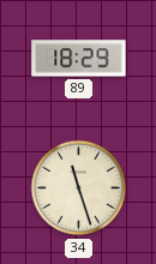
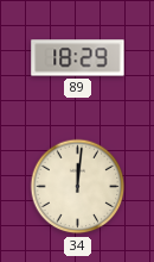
34: 11:27 -> 12:01 (78, 187)
